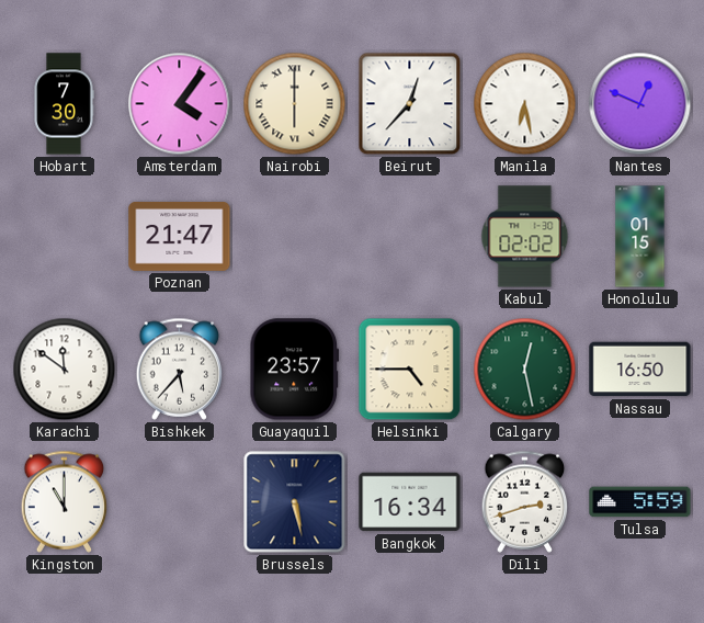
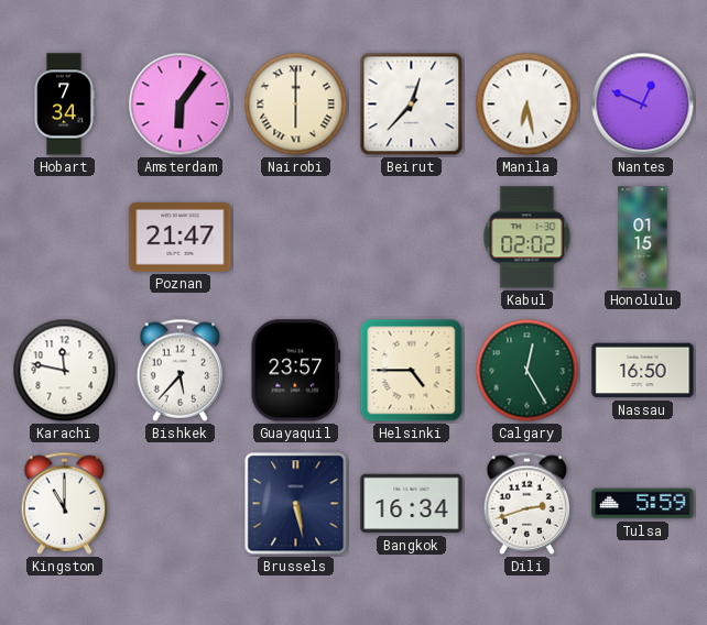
Hobart: 7:30 -> 7:34 (64, 105)
Amsterdam: 4:06 -> 6:06 (181, 105)
Karachi: 11:51 -> 11:47 (65, 371)
Calgary: 12:28 -> 12:25 (527, 371)
